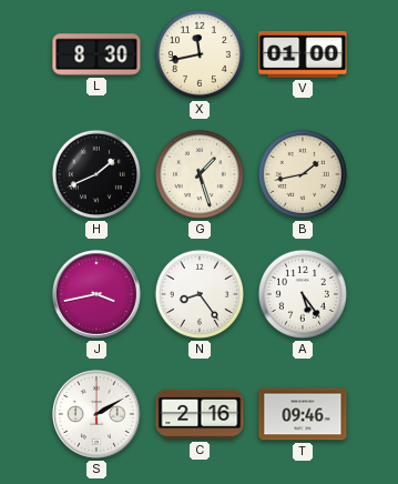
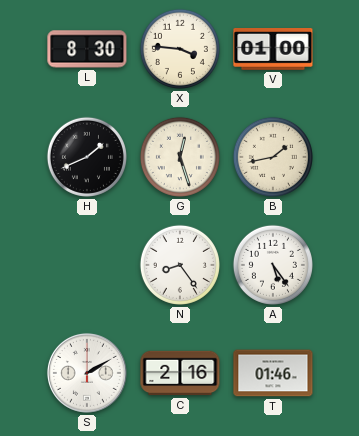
X: 11:43 -> 3:46 (180, 49)
G: 1:27 -> 12:27 (180, 157)
J: 3:43 -> none (96, 294)
T: 09:46 -> 01:46 (273, 373)
